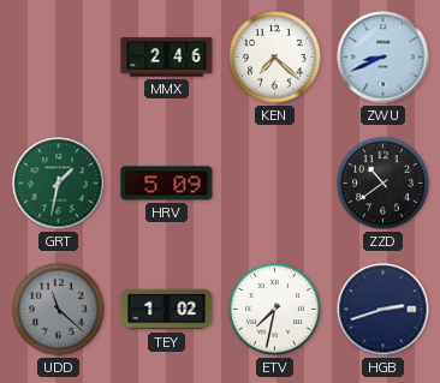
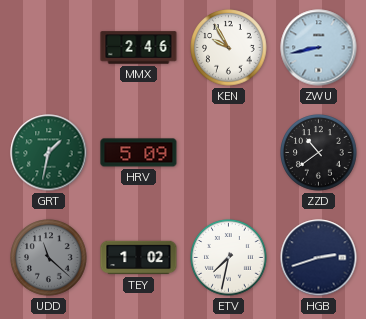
KEN: 7:22 -> 9:55 (229, 48)
ZWU: 8:41 -> 8:43 (319, 48)
